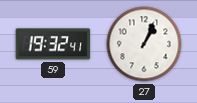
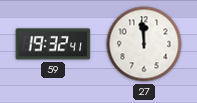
27: 1:04 -> 11:59 (144, 44)
